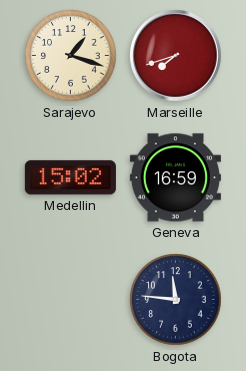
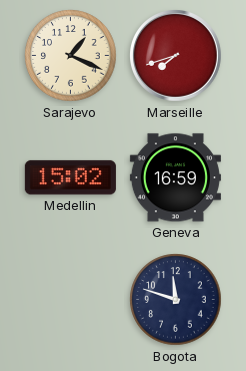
Sarajevo: 1:18 -> 1:19 (71, 56)
Bogota: 11:46 -> 11:48 (176, 300)
